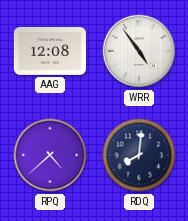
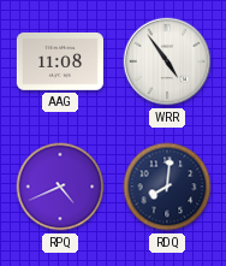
AAG: 12:08 -> 11:08 (59, 63)
RPQ: 4:38 -> 4:41 (60, 187)
